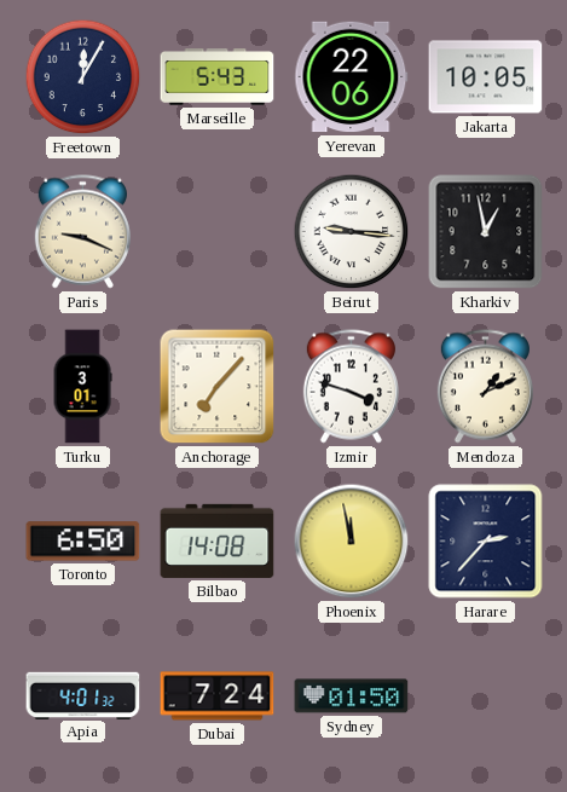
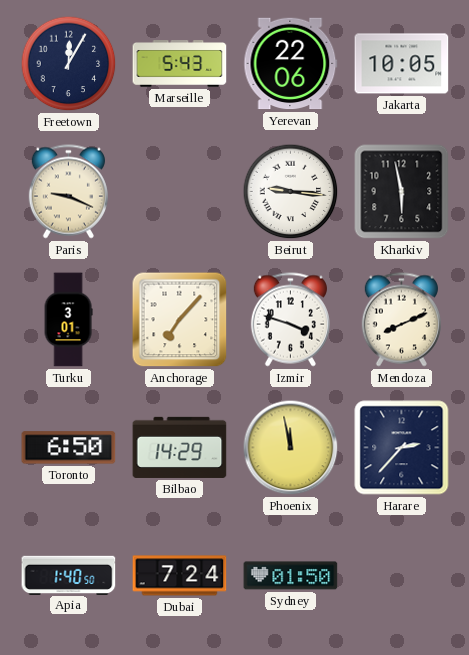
Kharkiv: 12:58 -> 5:58 (402, 192)
Mendoza: 1:11 -> 8:11 (401, 320)
Bilbao: 14:08 -> 14:29 (180, 447)
Apia: 4:01 -> 1:40 (69, 575)
